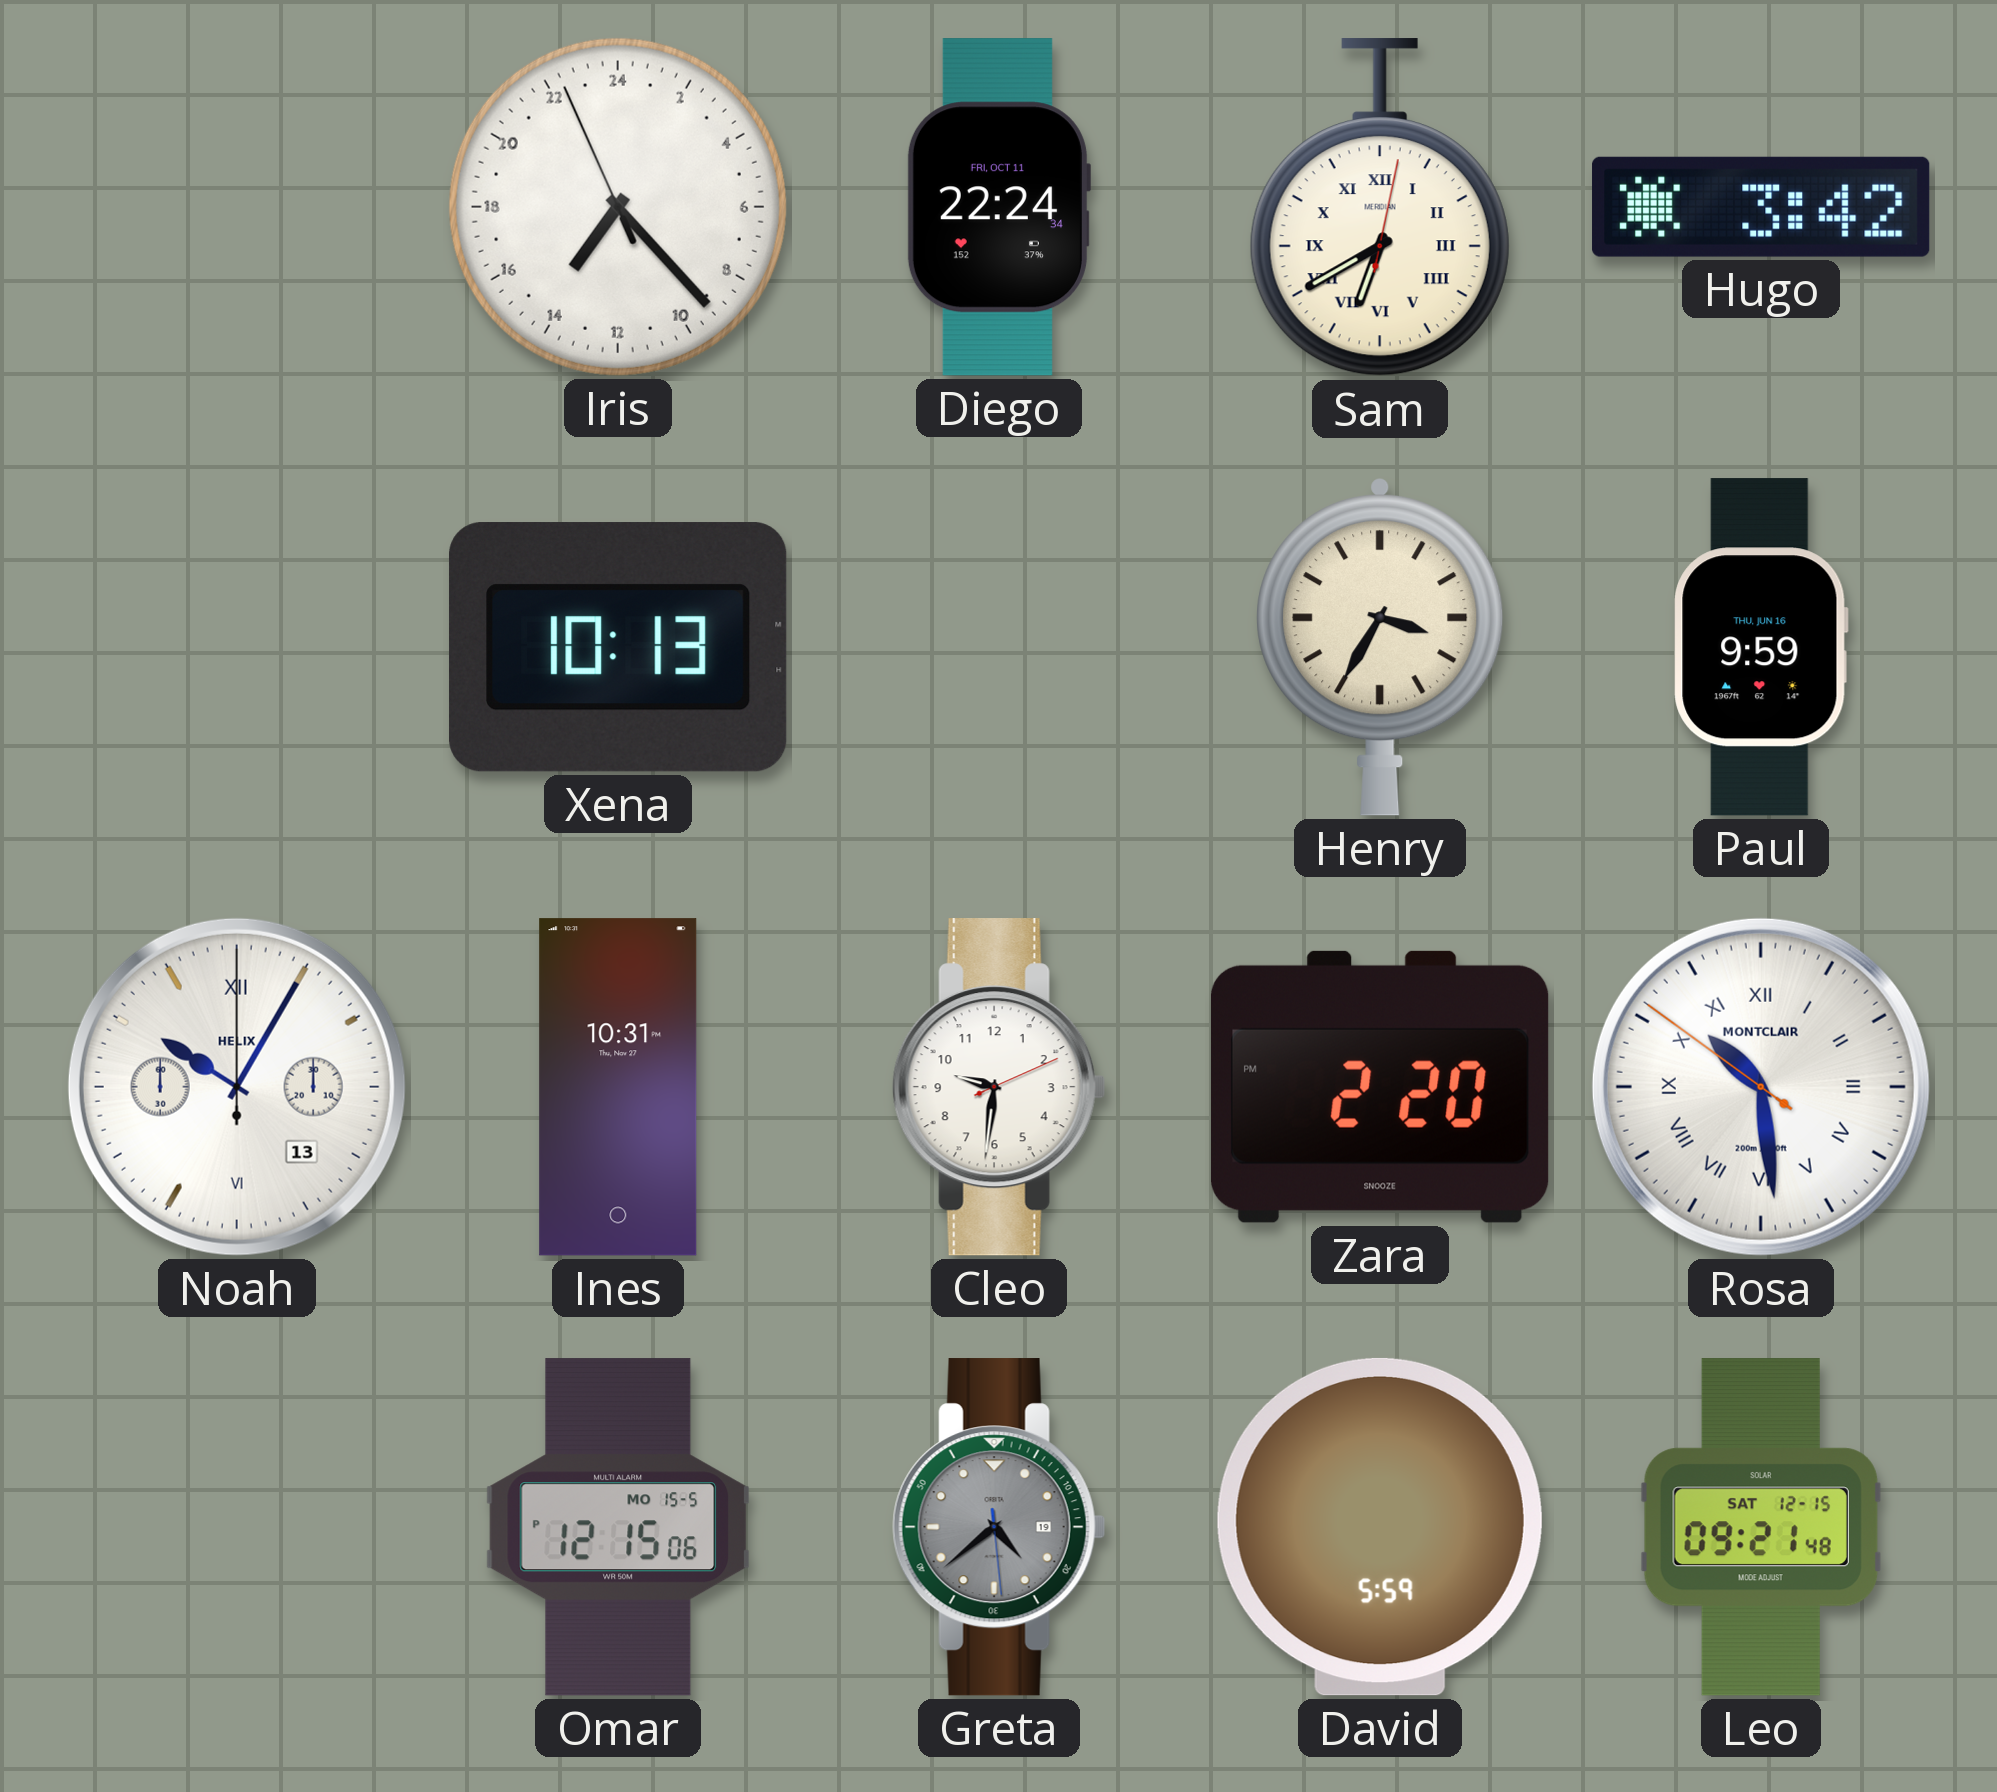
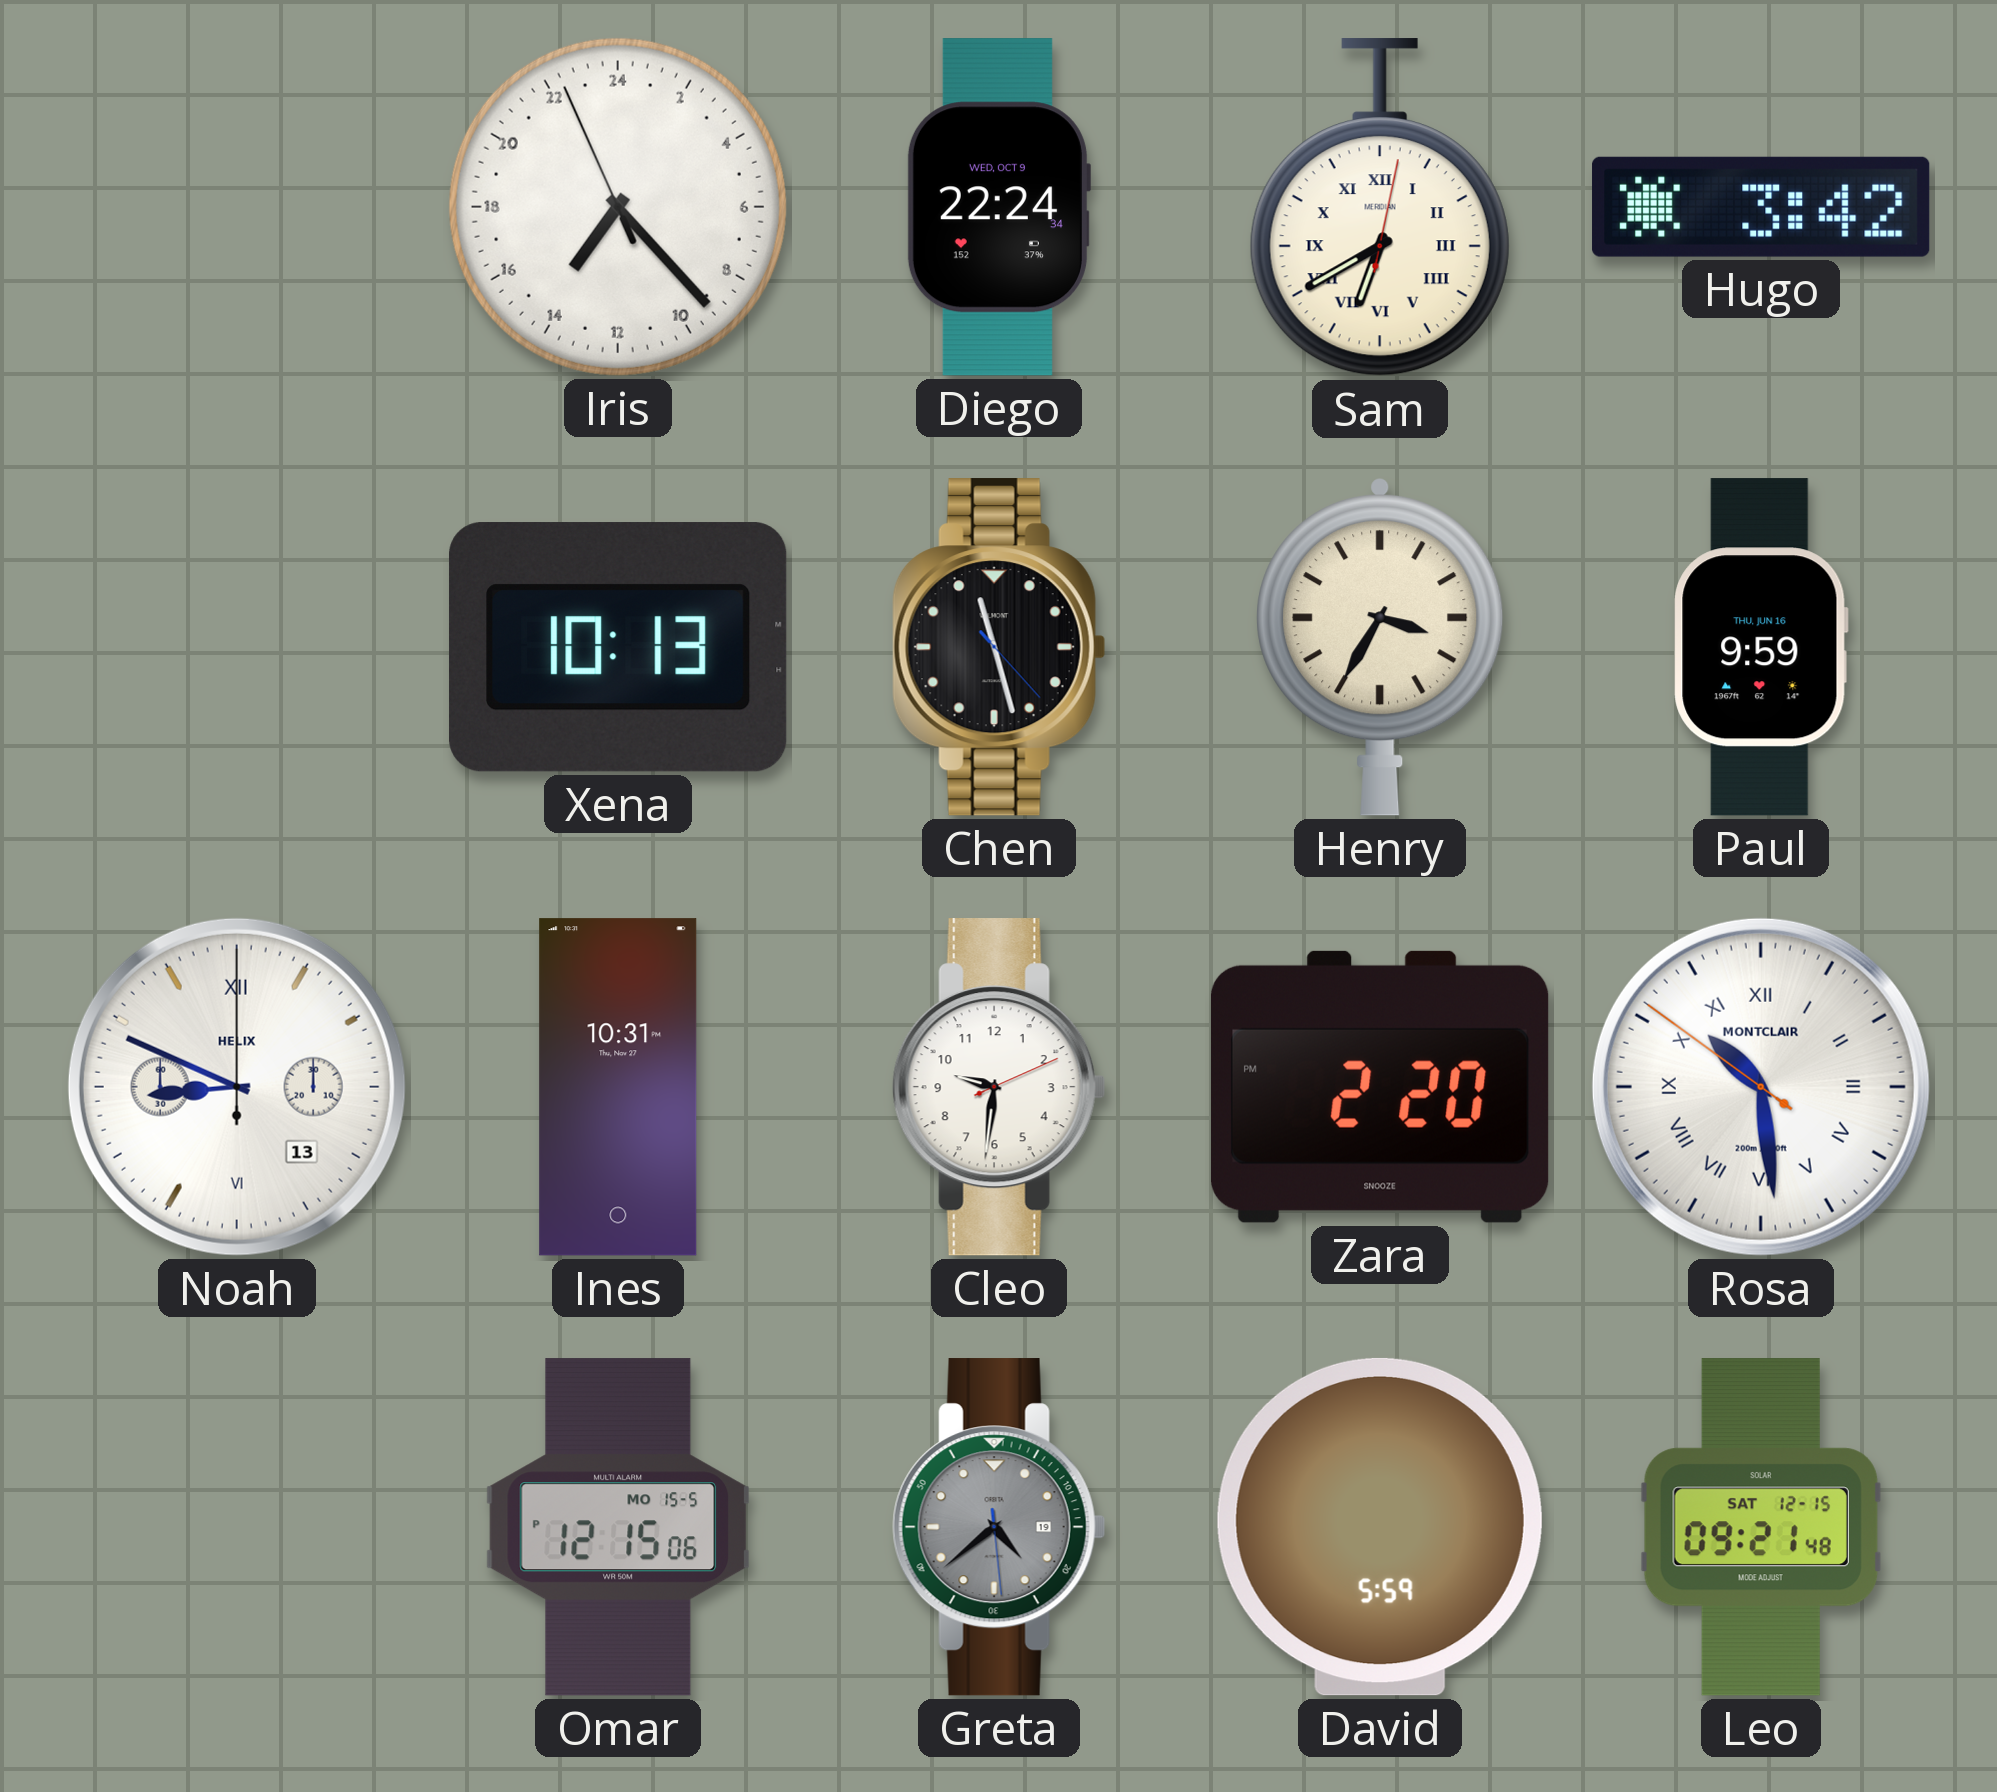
Diego date: FRI, OCT 11 -> WED, OCT 9 (998, 207)
Chen: none -> 11:27 (999, 647)
Noah: 10:05 -> 8:49 (237, 1087)
